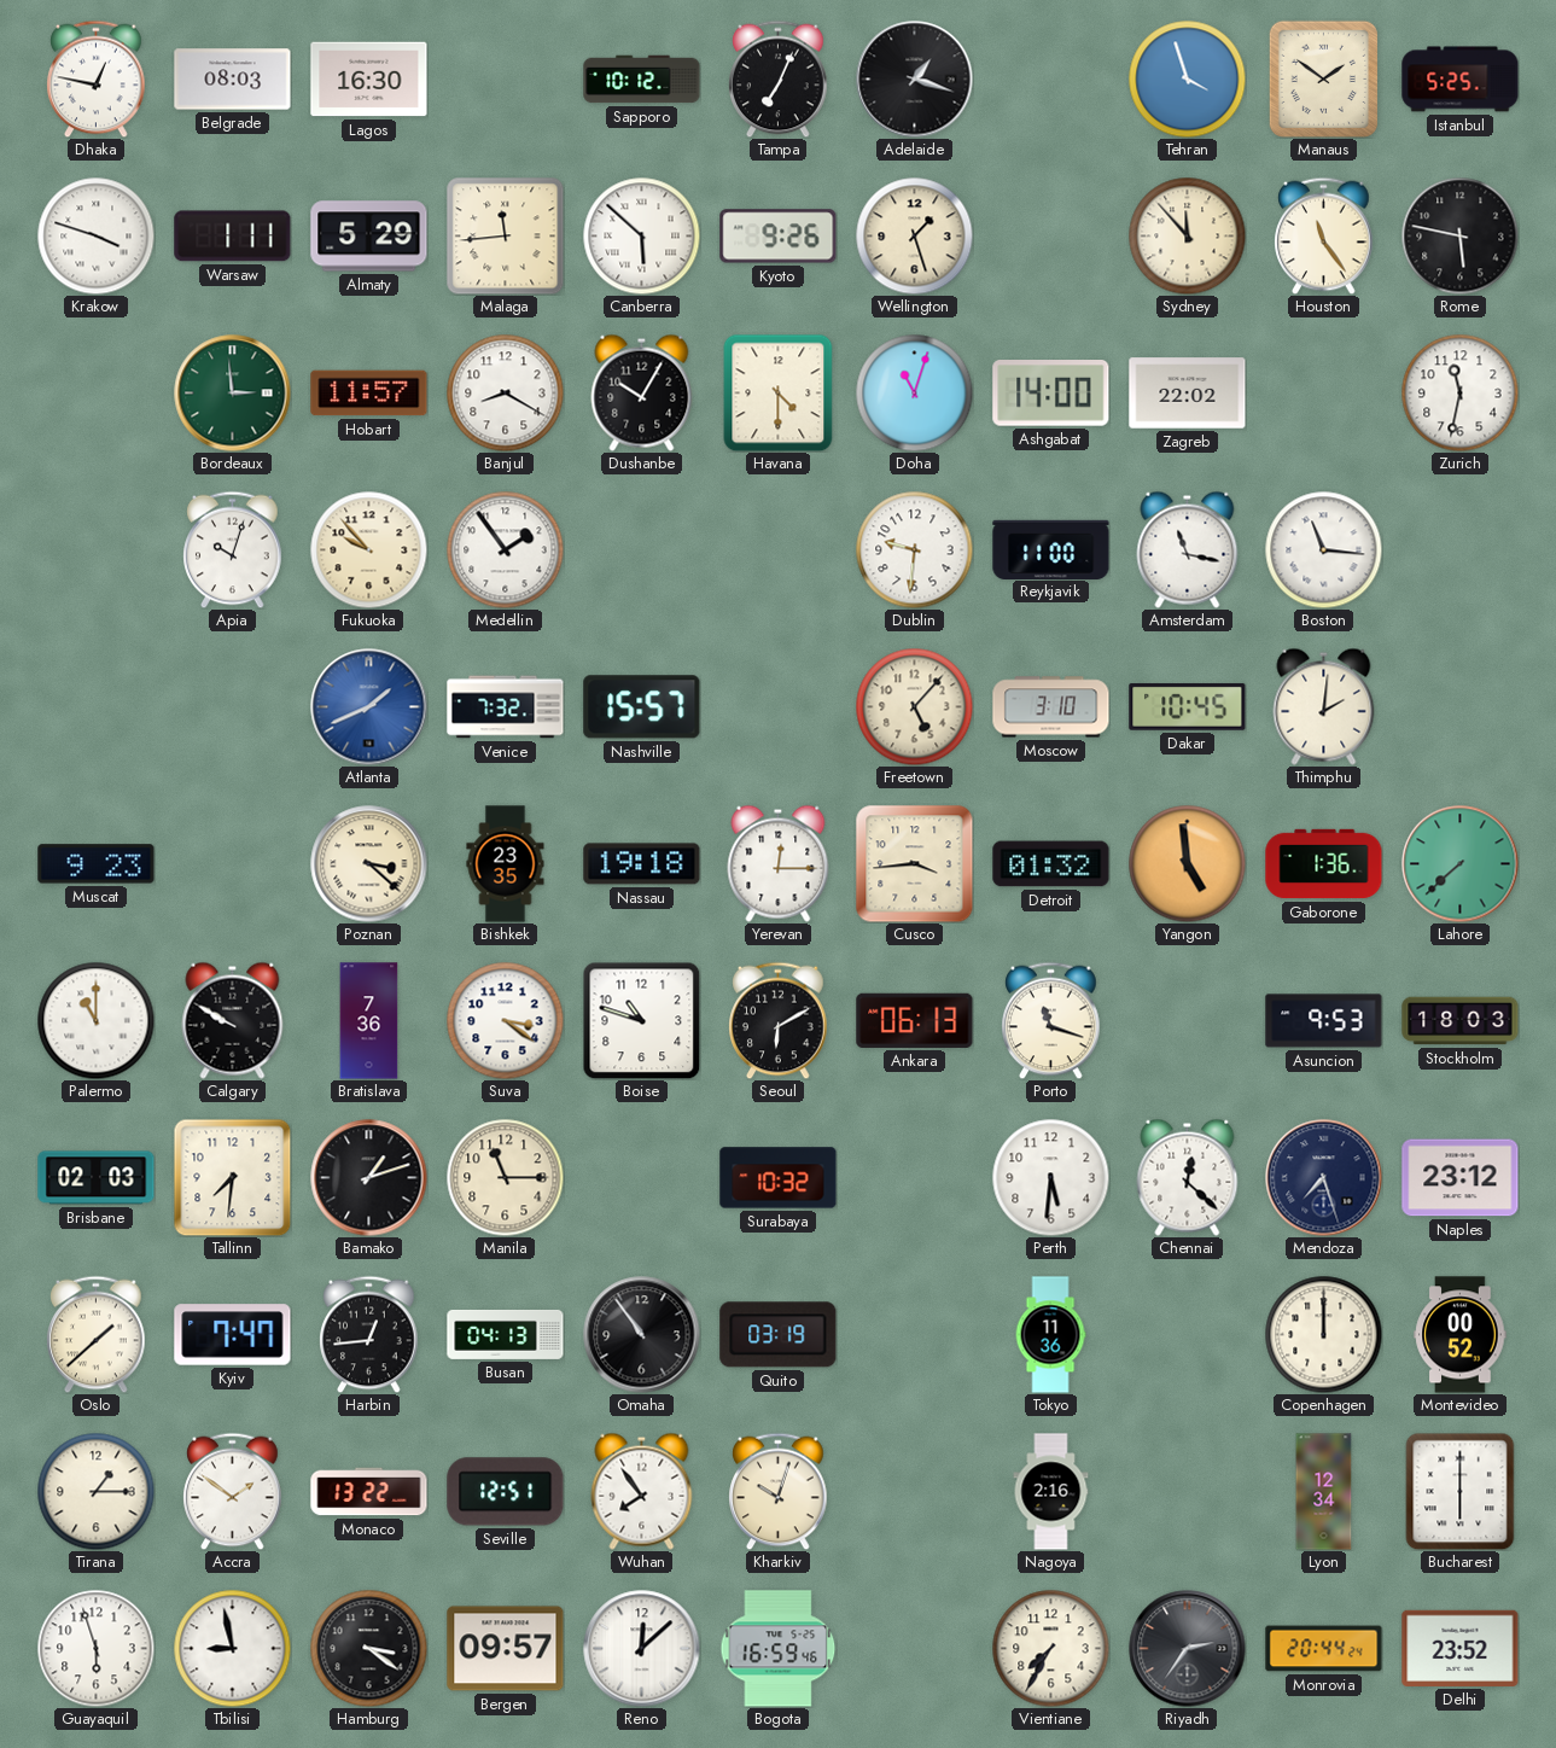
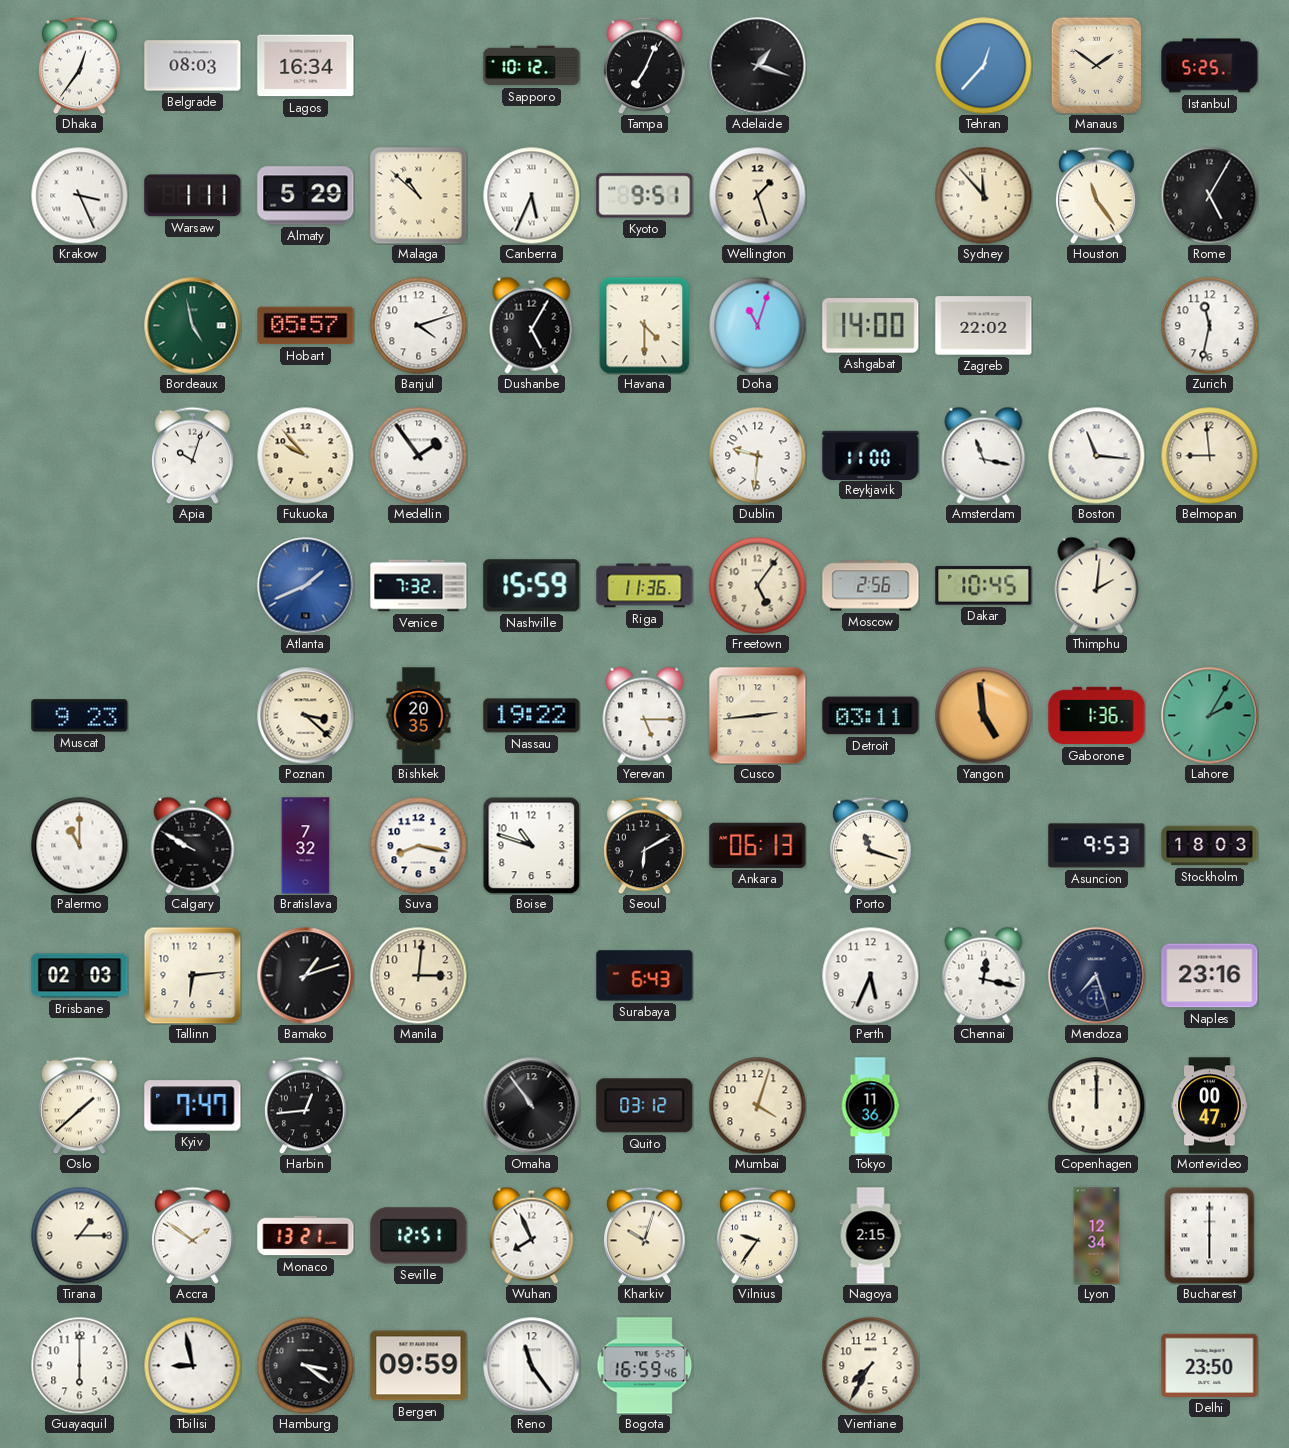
Dhaka: 12:47 -> 12:36 (80, 65)
Lagos: 16:30 -> 16:34 (306, 66)
Tehran: 3:57 -> 12:37 (983, 65)
Krakow: 3:48 -> 3:26 (79, 195)
Malaga: 11:44 -> 10:52 (419, 196)
Canberra: 5:52 -> 5:34 (531, 195)
Kyoto: 9:26 -> 9:51 (645, 196)
Rome: 5:47 -> 5:05 (1209, 195)
Bordeaux: 2:59 -> 4:58 (193, 326)
Hobart: 11:57 -> 05:57 (306, 326)
Banjul: 8:20 -> 4:12 (418, 325)
Dushanbe: 10:05 -> 5:05 (532, 325)
Belmopan: none -> 8:59 (1209, 455)
Nashville: 15:57 -> 15:59 (532, 586)
Riga: none -> 11:36 (645, 586)
Freetown: 5:07 -> 5:06 (757, 585)
Moscow: 3:10 -> 2:56 (871, 586)
Bishkek: 23:35 -> 20:35 (419, 716)
Nassau: 19:18 -> 19:22 (532, 716)
Yerevan: 12:15 -> 5:15 (645, 715)
Cusco: 3:44 -> 2:44 (758, 716)
Detroit: 01:32 -> 03:11 (871, 716)
Lahore: 7:38 -> 2:05 (1210, 716)
Bratislava: 7:36 -> 7:32 (306, 846)
Suva: 3:21 -> 8:17 (418, 845)
Tallinn: 7:31 -> 6:14 (192, 975)
Manila: 11:15 -> 3:01 (418, 975)
Surabaya: 10:32 -> 6:43 (645, 976)
Perth: 5:31 -> 5:34 (870, 975)
Chennai: 12:22 -> 12:17 (984, 975)
Naples: 23:12 -> 23:16 (1210, 976)
Busan: 04:13 -> none (506, 1334)
Quito: 03:19 -> 03:12 (645, 1106)
Mumbai: none -> 4:03 (757, 1105)
Montevideo: 00:52 -> 00:47 (1210, 1106)
Monaco: 13:22 -> 13:21 (306, 1236)
Wuhan: 7:54 -> 7:56 (532, 1235)
Vilnius: none -> 9:36 (758, 1235)
Nagoya: 2:16 -> 2:15 (871, 1236)
Guayaquil: 5:57 -> 6:00 (79, 1365)
Bergen: 09:57 -> 09:59 (419, 1366)
Reno: 12:08 -> 11:24 (532, 1366)
Riyadh: 2:36 -> none (1188, 1649)
Monrovia: 20:44 -> none (1324, 1649)
Delhi: 23:52 -> 23:50 (1210, 1365)
